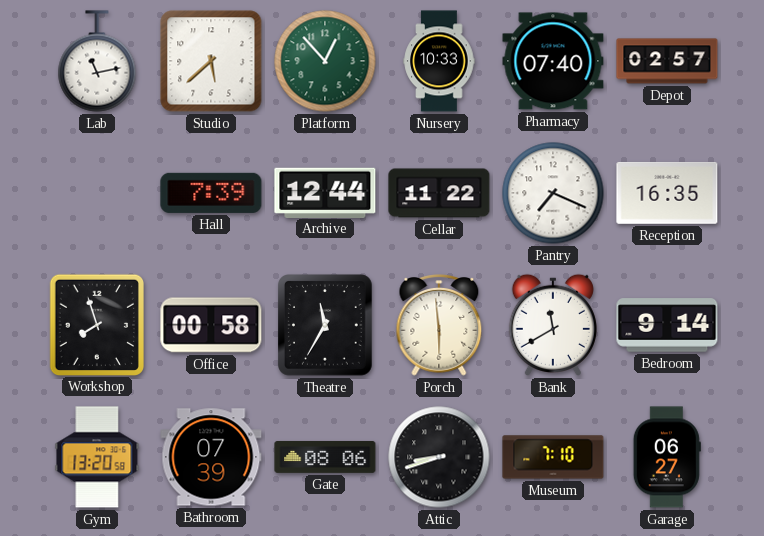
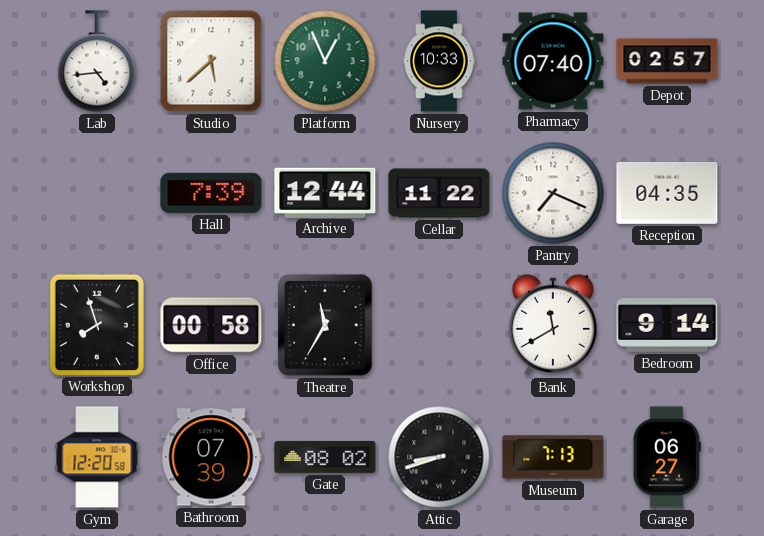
Lab: 11:13 -> 4:44 (97, 61)
Platform: 12:53 -> 12:56 (325, 61)
Reception: 16:35 -> 04:35 (667, 193)
Porch: 5:59 -> none (439, 326)
Gym: 13:20 -> 12:20 (97, 457)
Gate: 08:06 -> 08:02 (325, 457)
Museum: 7:10 -> 7:13 (553, 457)
